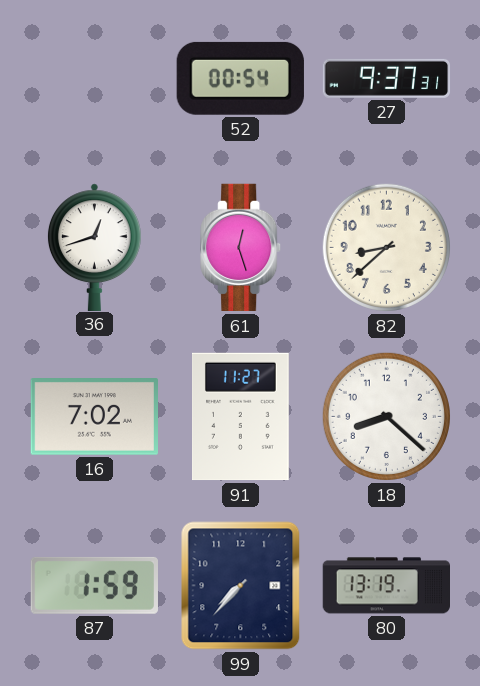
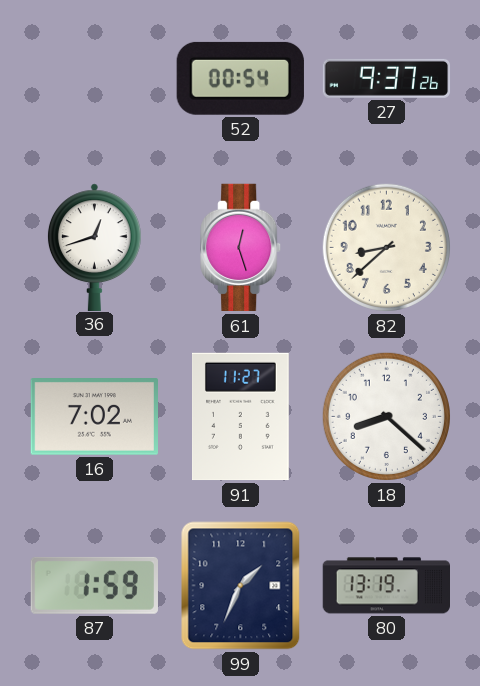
27: 9:37:31 -> 9:37:26 (387, 78)
99: 7:37 -> 1:34 (241, 586)
